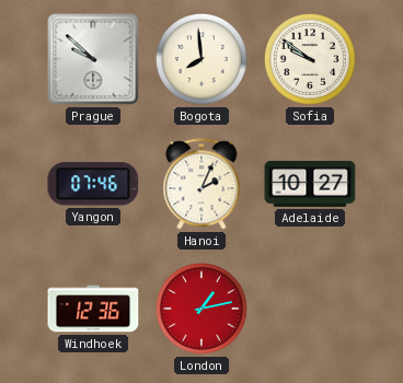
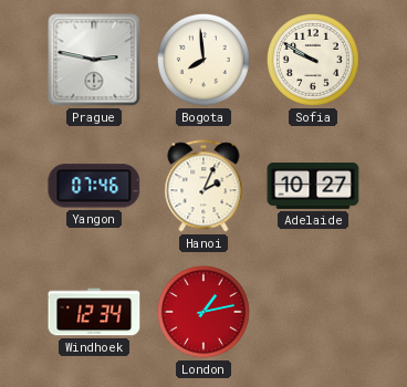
Prague: 9:52 -> 2:47 (94, 60)
Sofia: 9:51 -> 9:50 (313, 60)
Windhoek: 12:36 -> 12:34 (94, 312)
